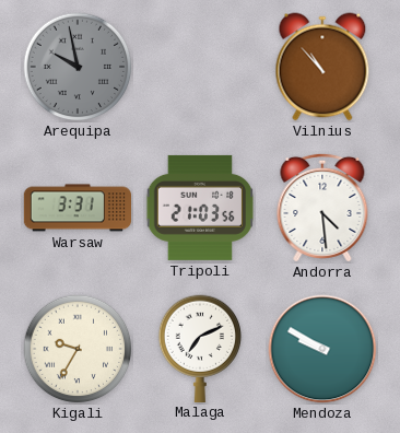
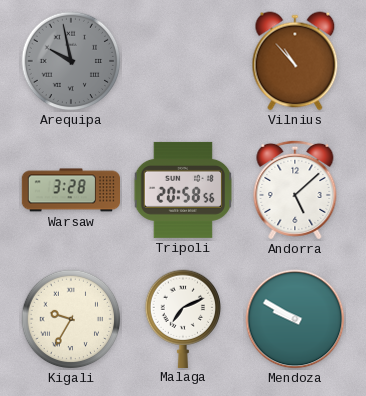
Warsaw: 3:31 -> 3:28 (70, 190)
Tripoli: 21:03 -> 20:58 (183, 190)
Andorra: 4:29 -> 5:08 (295, 190)
